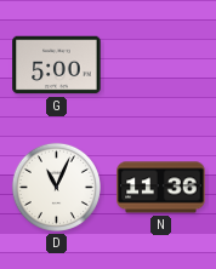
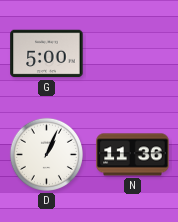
D: 11:04 -> 1:04 (46, 154)
